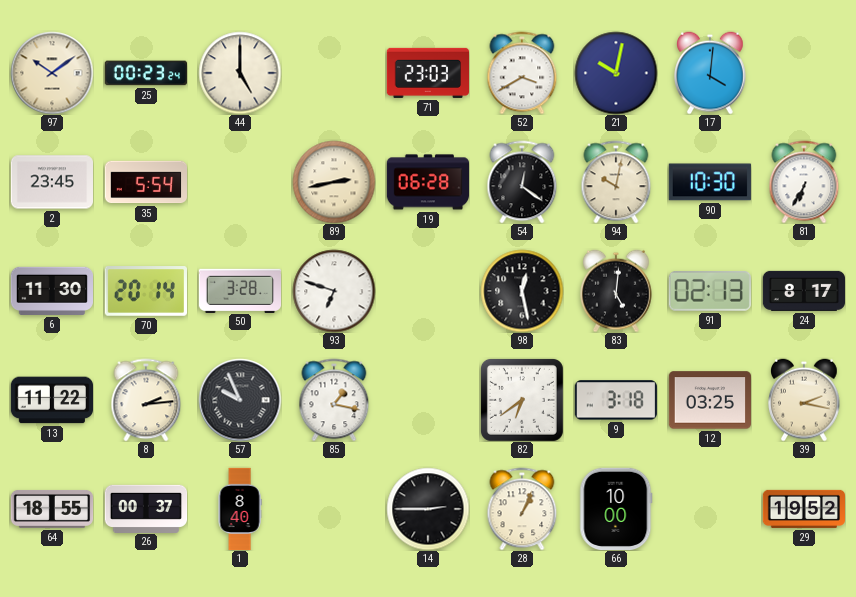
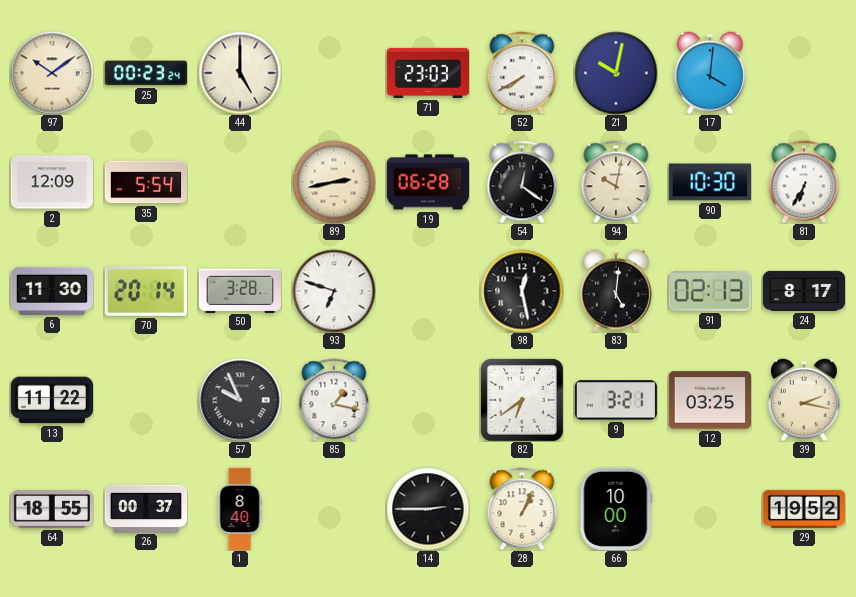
52: 3:40 -> 7:40 (522, 73)
2: 23:45 -> 12:09 (51, 182)
8: 2:14 -> none (146, 400)
9: 3:18 -> 3:21 (616, 400)
